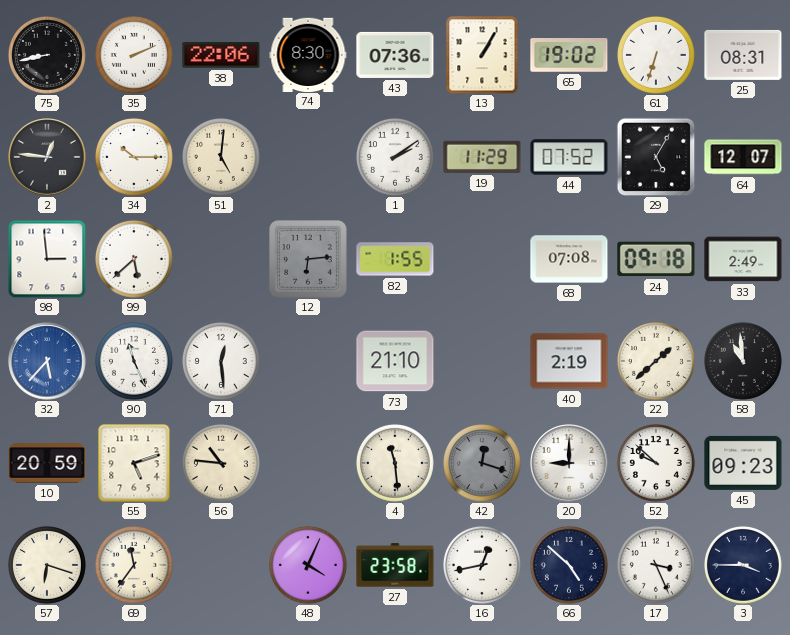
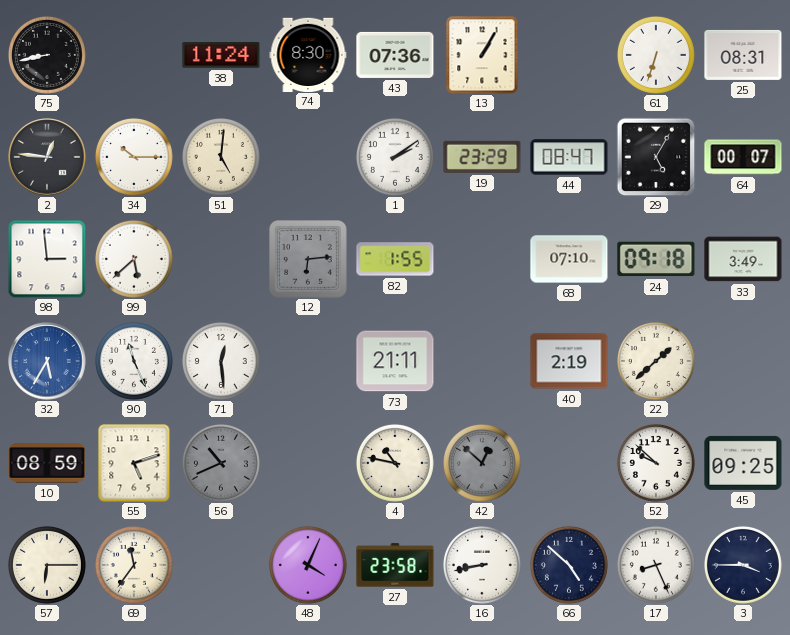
35: 2:11 -> none (134, 55)
38: 22:06 -> 11:24 (221, 55)
65: 19:02 -> none (569, 56)
19: 11:29 -> 23:29 (482, 157)
44: 07:52 -> 08:47 (569, 157)
64: 12:07 -> 00:07 (743, 157)
68: 07:08 -> 07:10 (569, 259)
33: 2:49 -> 3:49 (743, 259)
32: 5:37 -> 5:35 (47, 361)
73: 21:10 -> 21:11 (395, 361)
58: 10:59 -> none (743, 361)
10: 20:59 -> 08:59 (47, 463)
56: 10:46 -> 10:41 (221, 463)
56 dial: cream -> grey (221, 463)
4: 11:29 -> 10:47 (395, 463)
42: 12:18 -> 12:52 (482, 463)
20: 9:00 -> none (569, 463)
45: 09:23 -> 09:25 (743, 463)
57: 6:18 -> 6:15 (47, 565)
16: 12:43 -> 8:43 (482, 565)
17: 3:26 -> 8:26 (656, 565)
